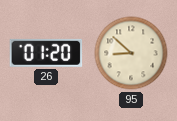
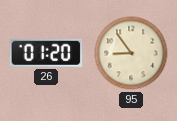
95: 8:52 -> 8:54 (131, 53)
